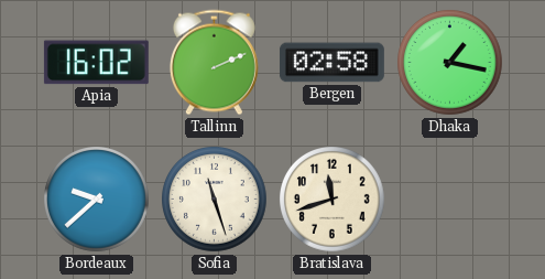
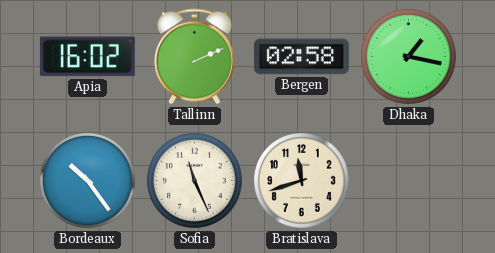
Bordeaux: 9:38 -> 10:24 (88, 181)
Sofia: 11:27 -> 11:26 (195, 181)
